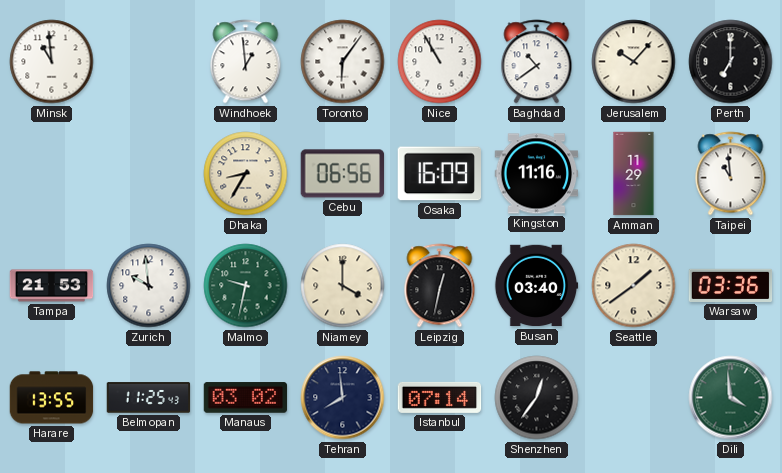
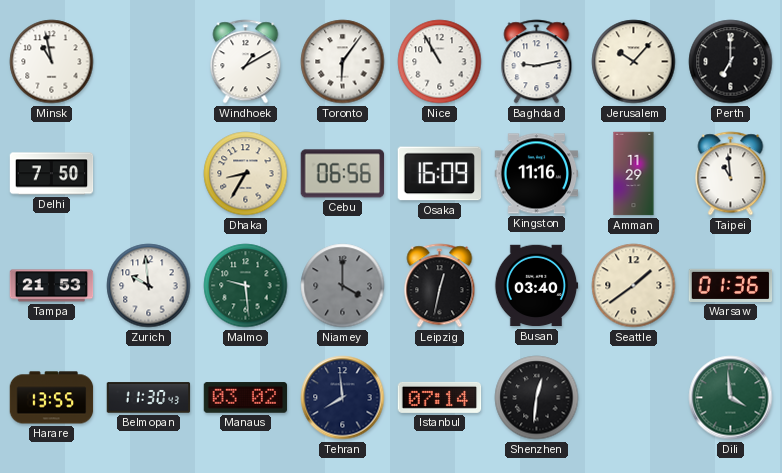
Minsk: 10:59 -> 10:58 (52, 62)
Windhoek: 12:59 -> 1:10 (246, 62)
Baghdad: 10:39 -> 9:13 (537, 62)
Delhi: none -> 7:50 (52, 174)
Malmo: 9:32 -> 9:29 (246, 286)
Niamey dial: cream -> grey (343, 286)
Warsaw: 03:36 -> 01:36 (731, 285)
Belmopan: 11:25 -> 11:30 (149, 398)
Shenzhen: 12:36 -> 12:31 (537, 398)
